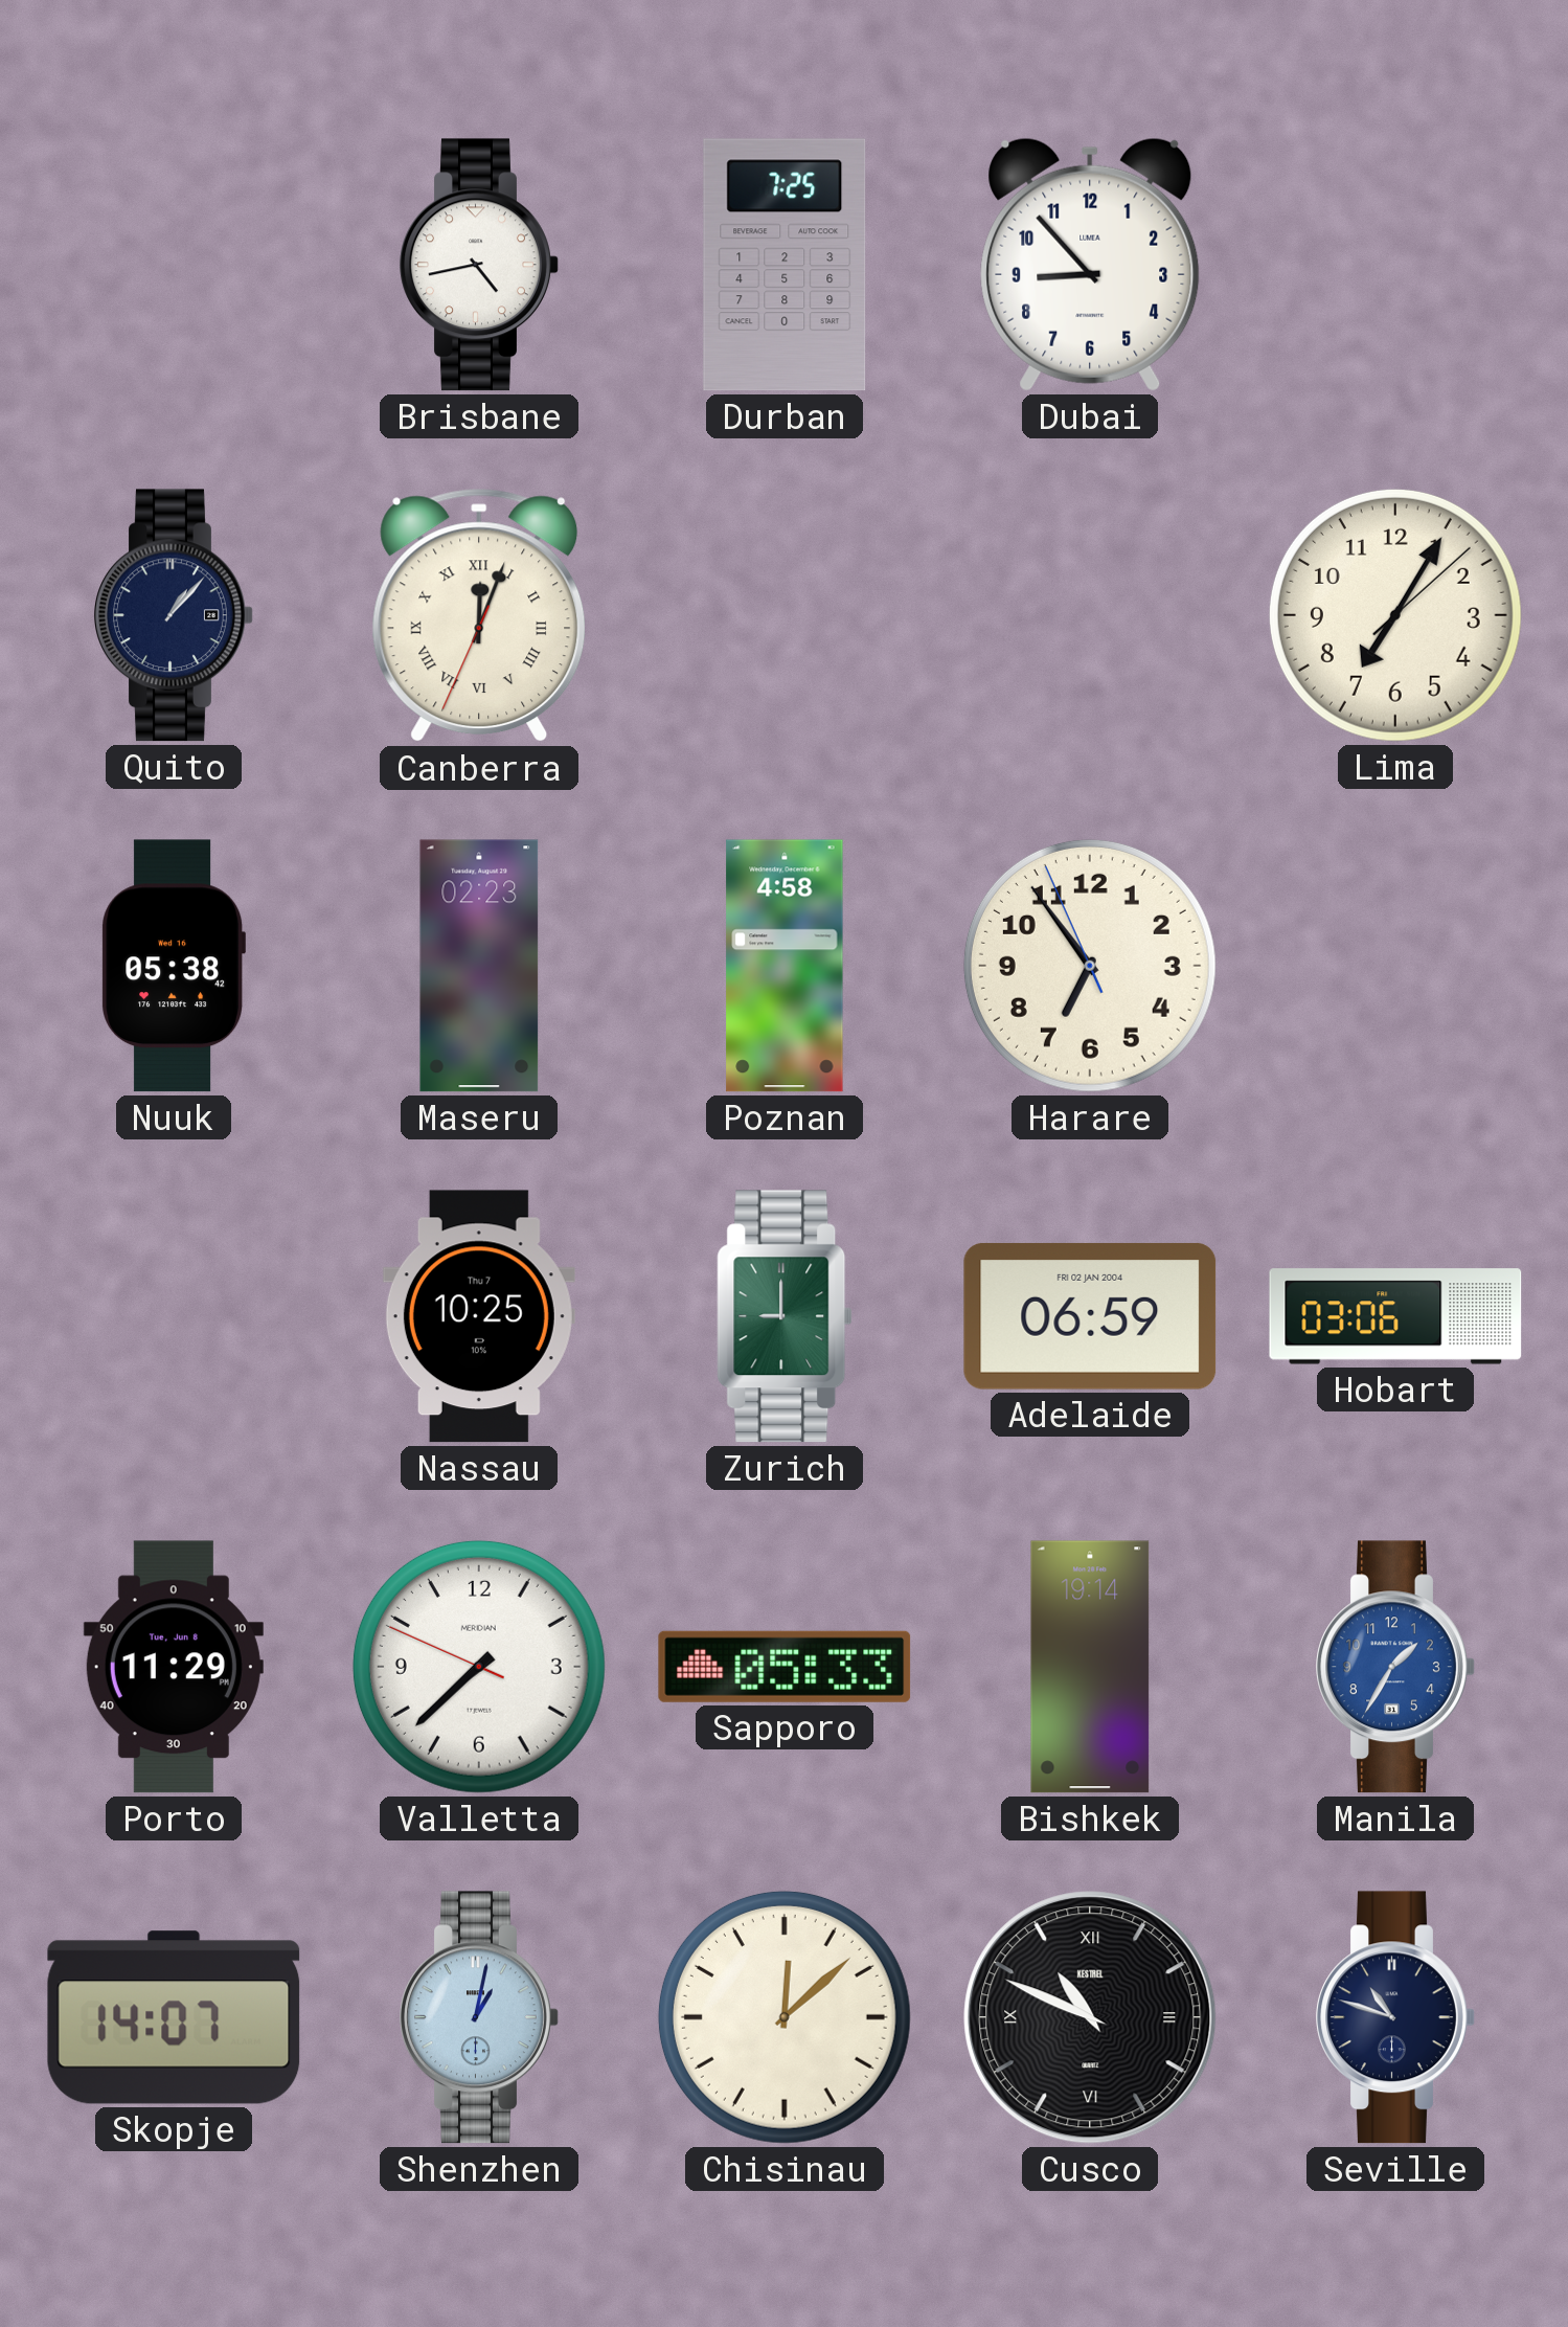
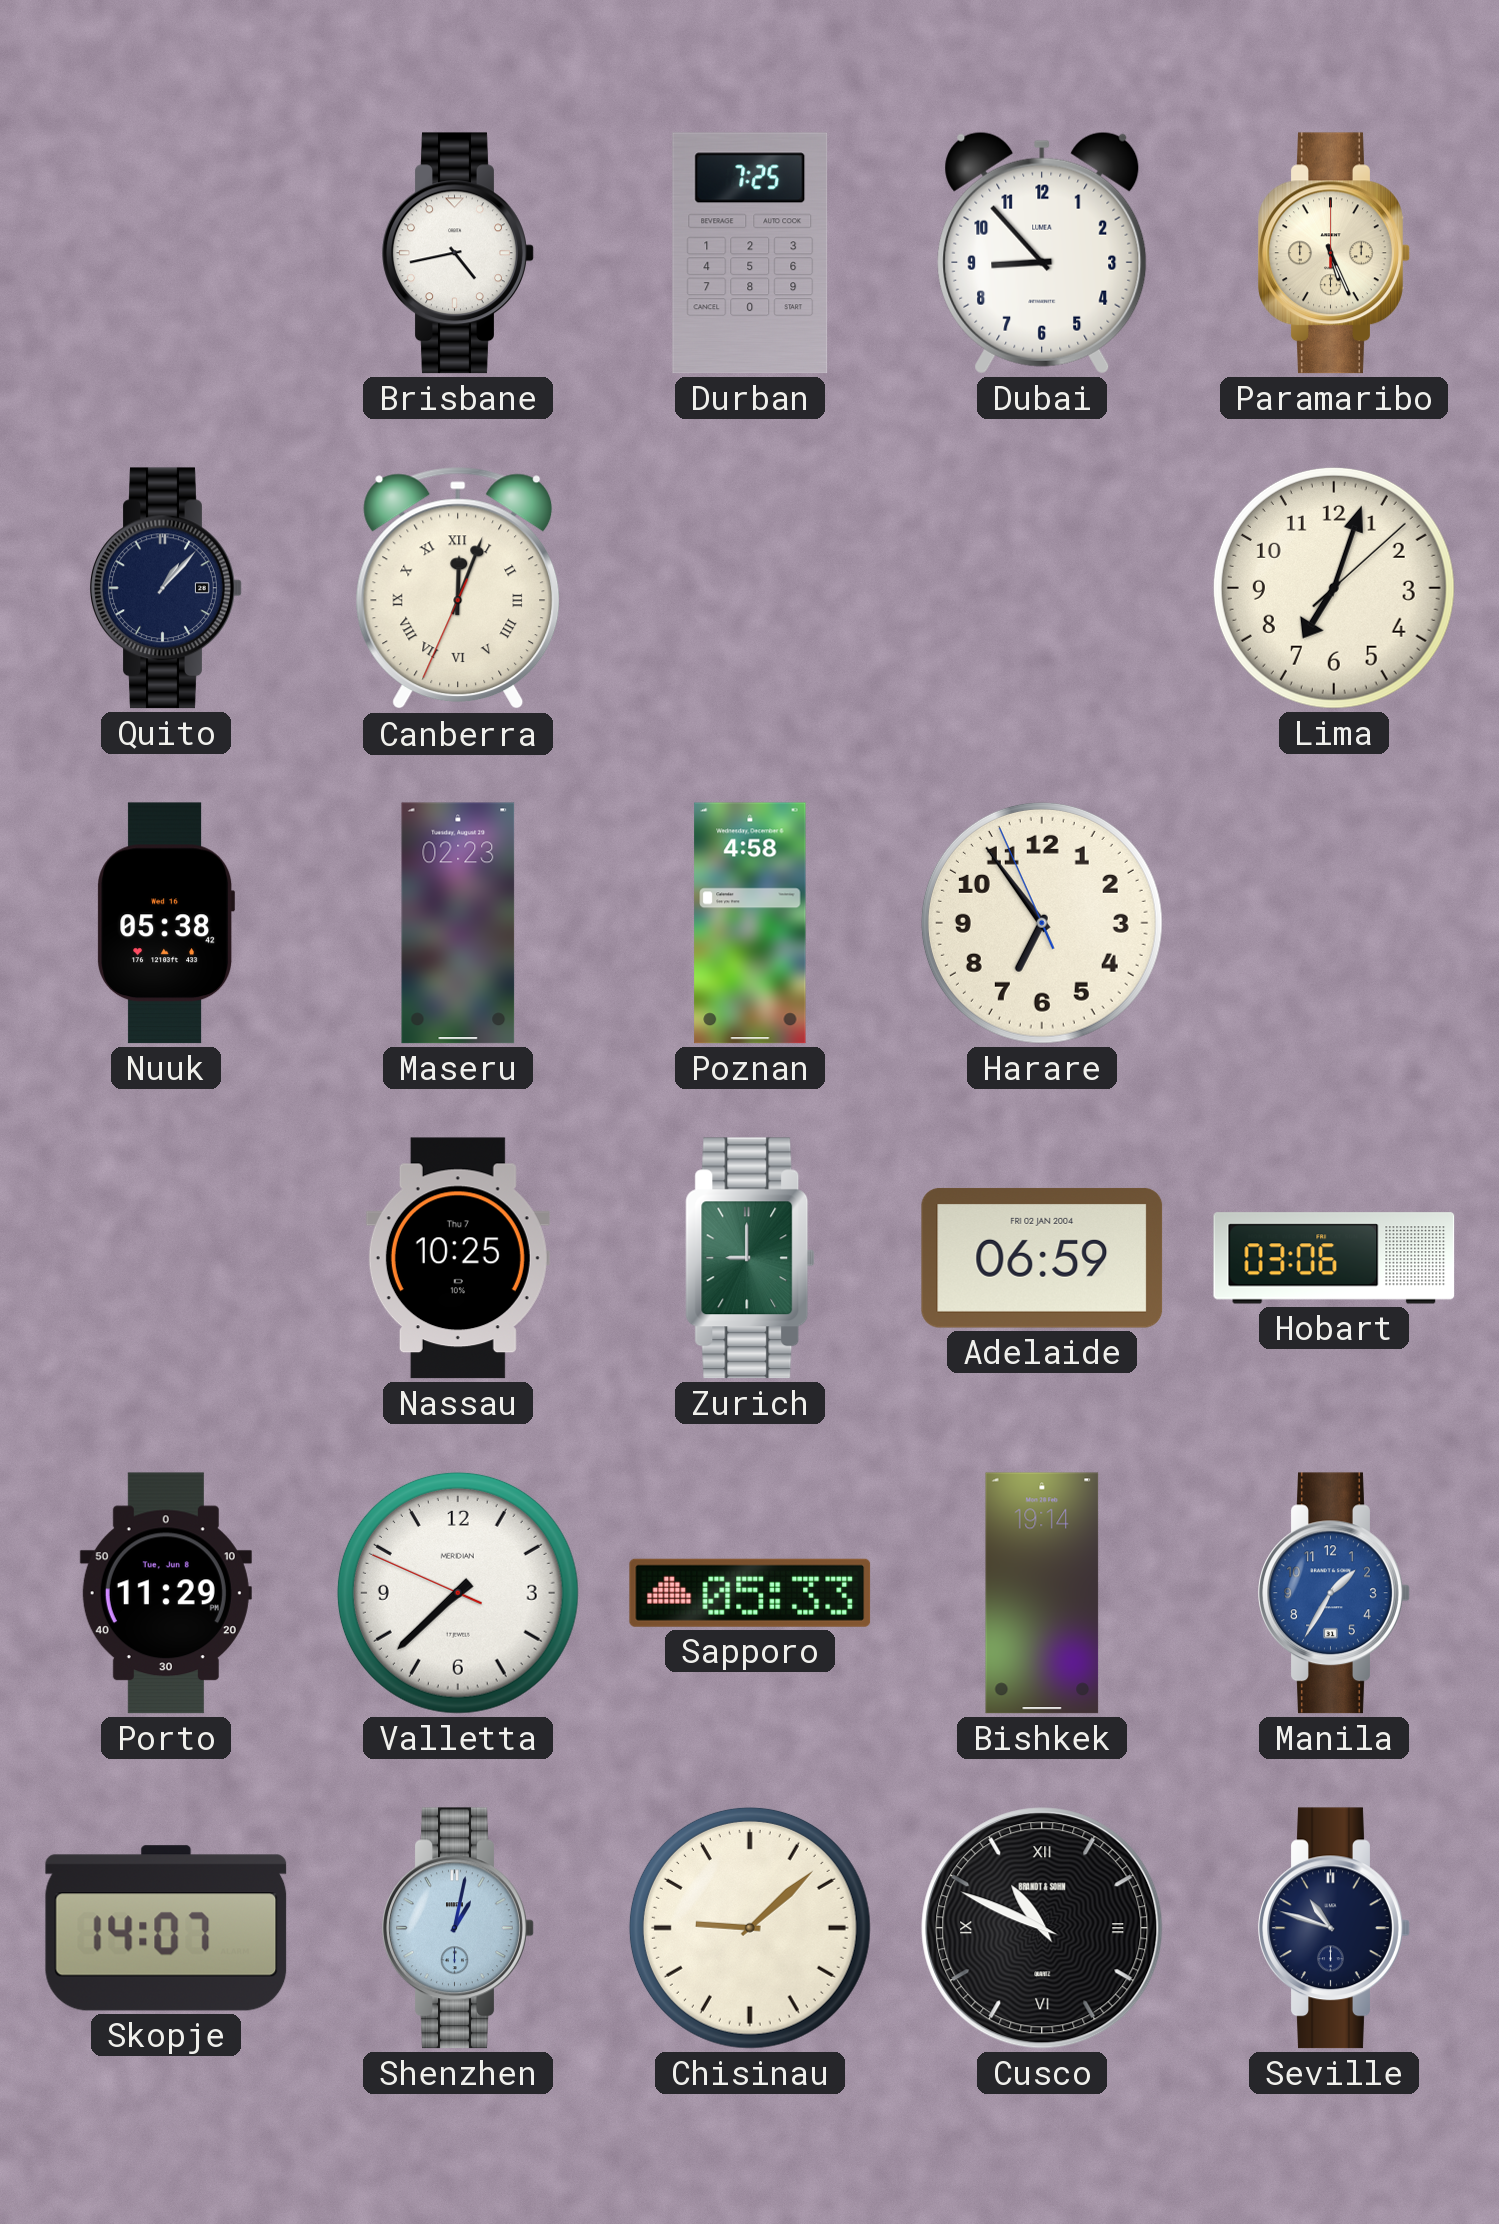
Paramaribo: none -> 5:26 (1334, 253)
Lima: 7:05 -> 7:03 (1334, 588)
Chisinau: 12:08 -> 9:08 (750, 1928)
Cusco brand: KESTREL -> BRANDT & SOHN (1042, 1928)
